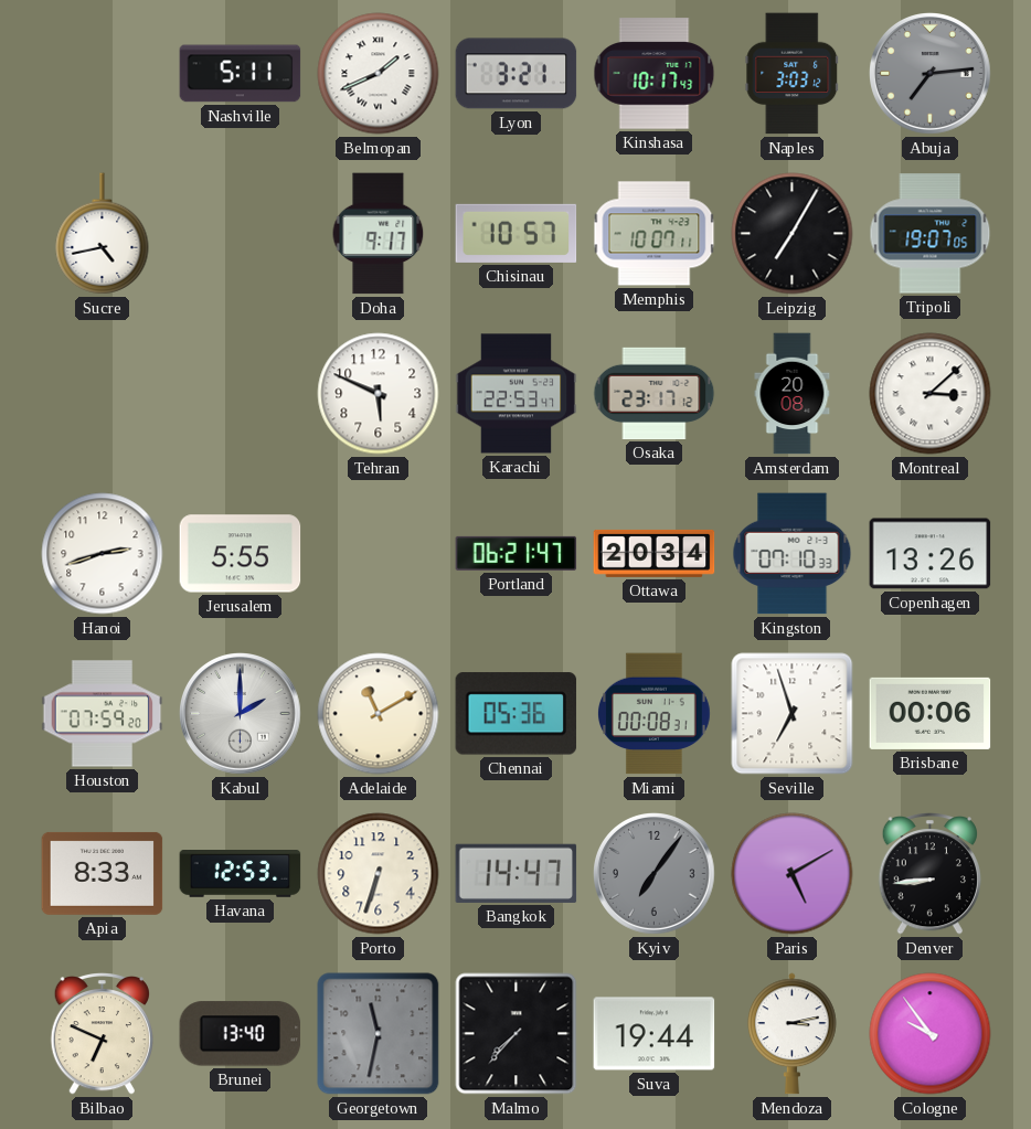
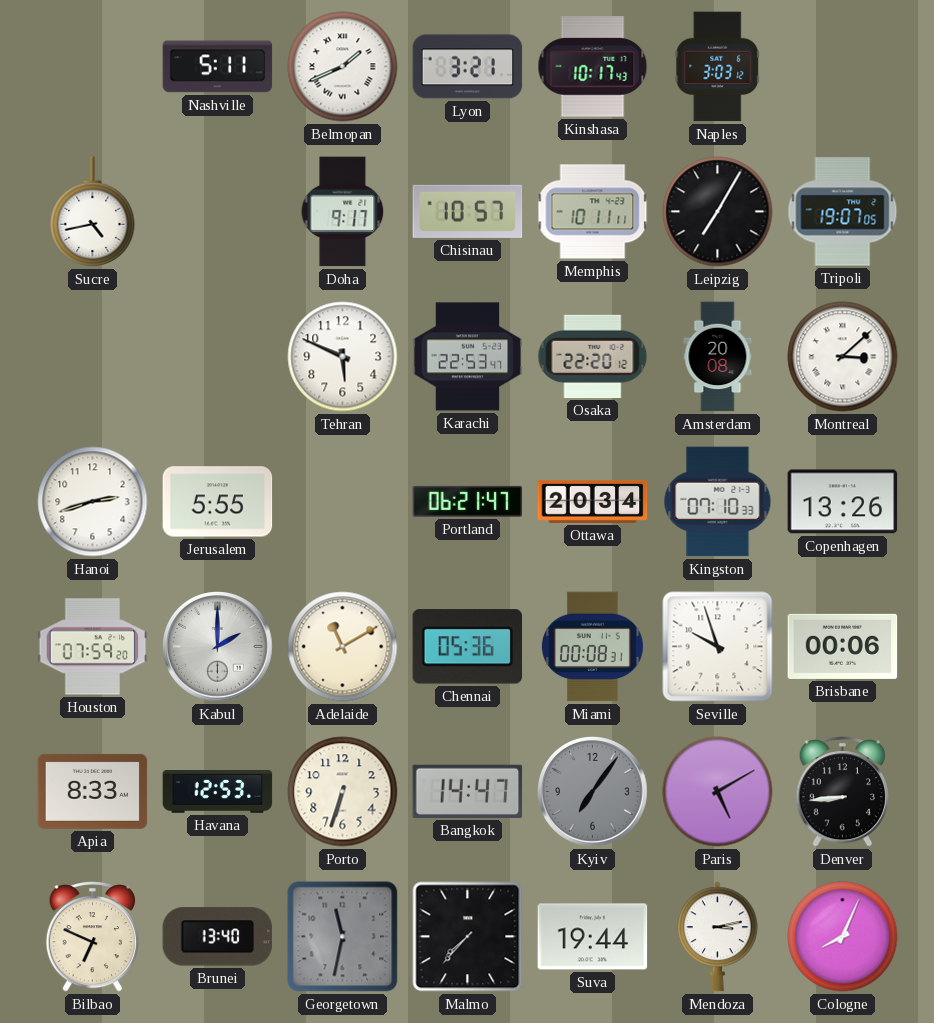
Abuja: 7:14 -> none (931, 74)
Memphis: 10:07 -> 10:11 (593, 212)
Osaka: 23:17 -> 22:20 (593, 356)
Seville: 6:57 -> 9:57 (718, 647)
Cologne: 9:54 -> 8:04 (843, 937)
